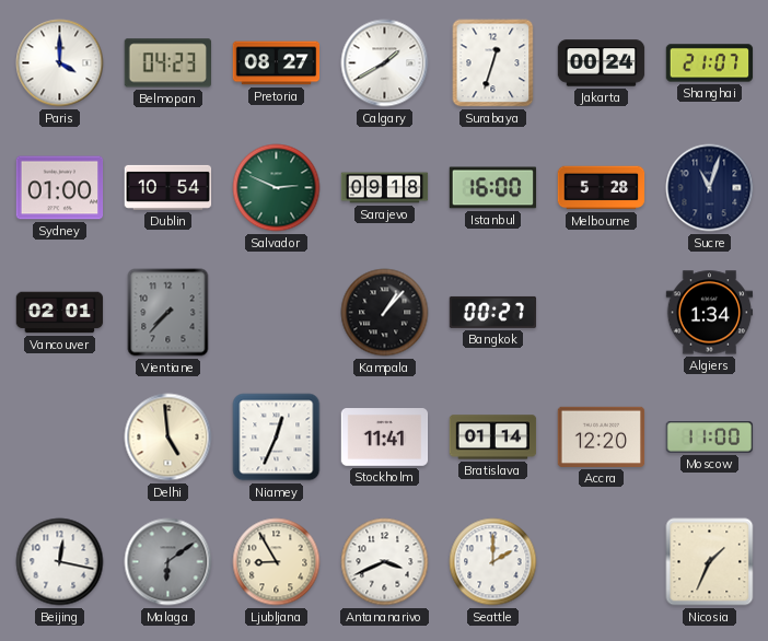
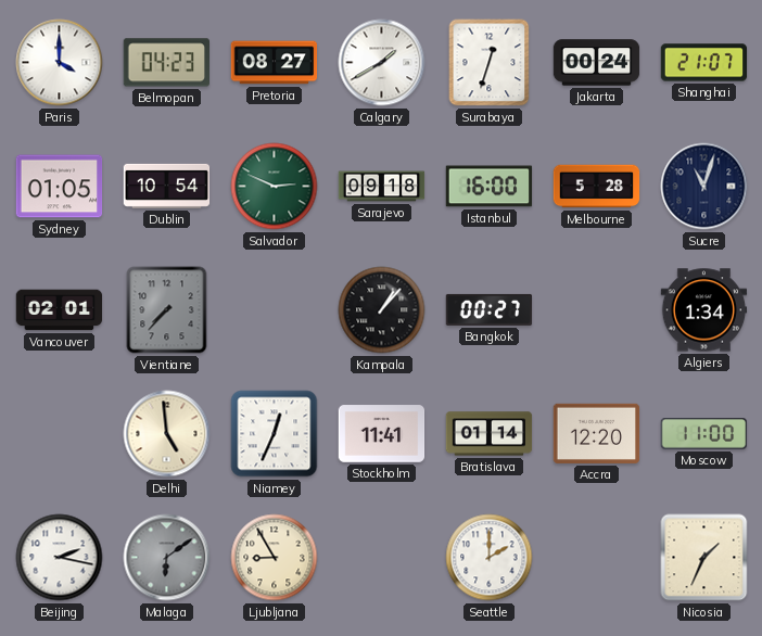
Sydney: 01:00 -> 01:05 (60, 187)
Beijing: 12:17 -> 2:17 (60, 558)
Antananarivo: 3:41 -> none (385, 562)
